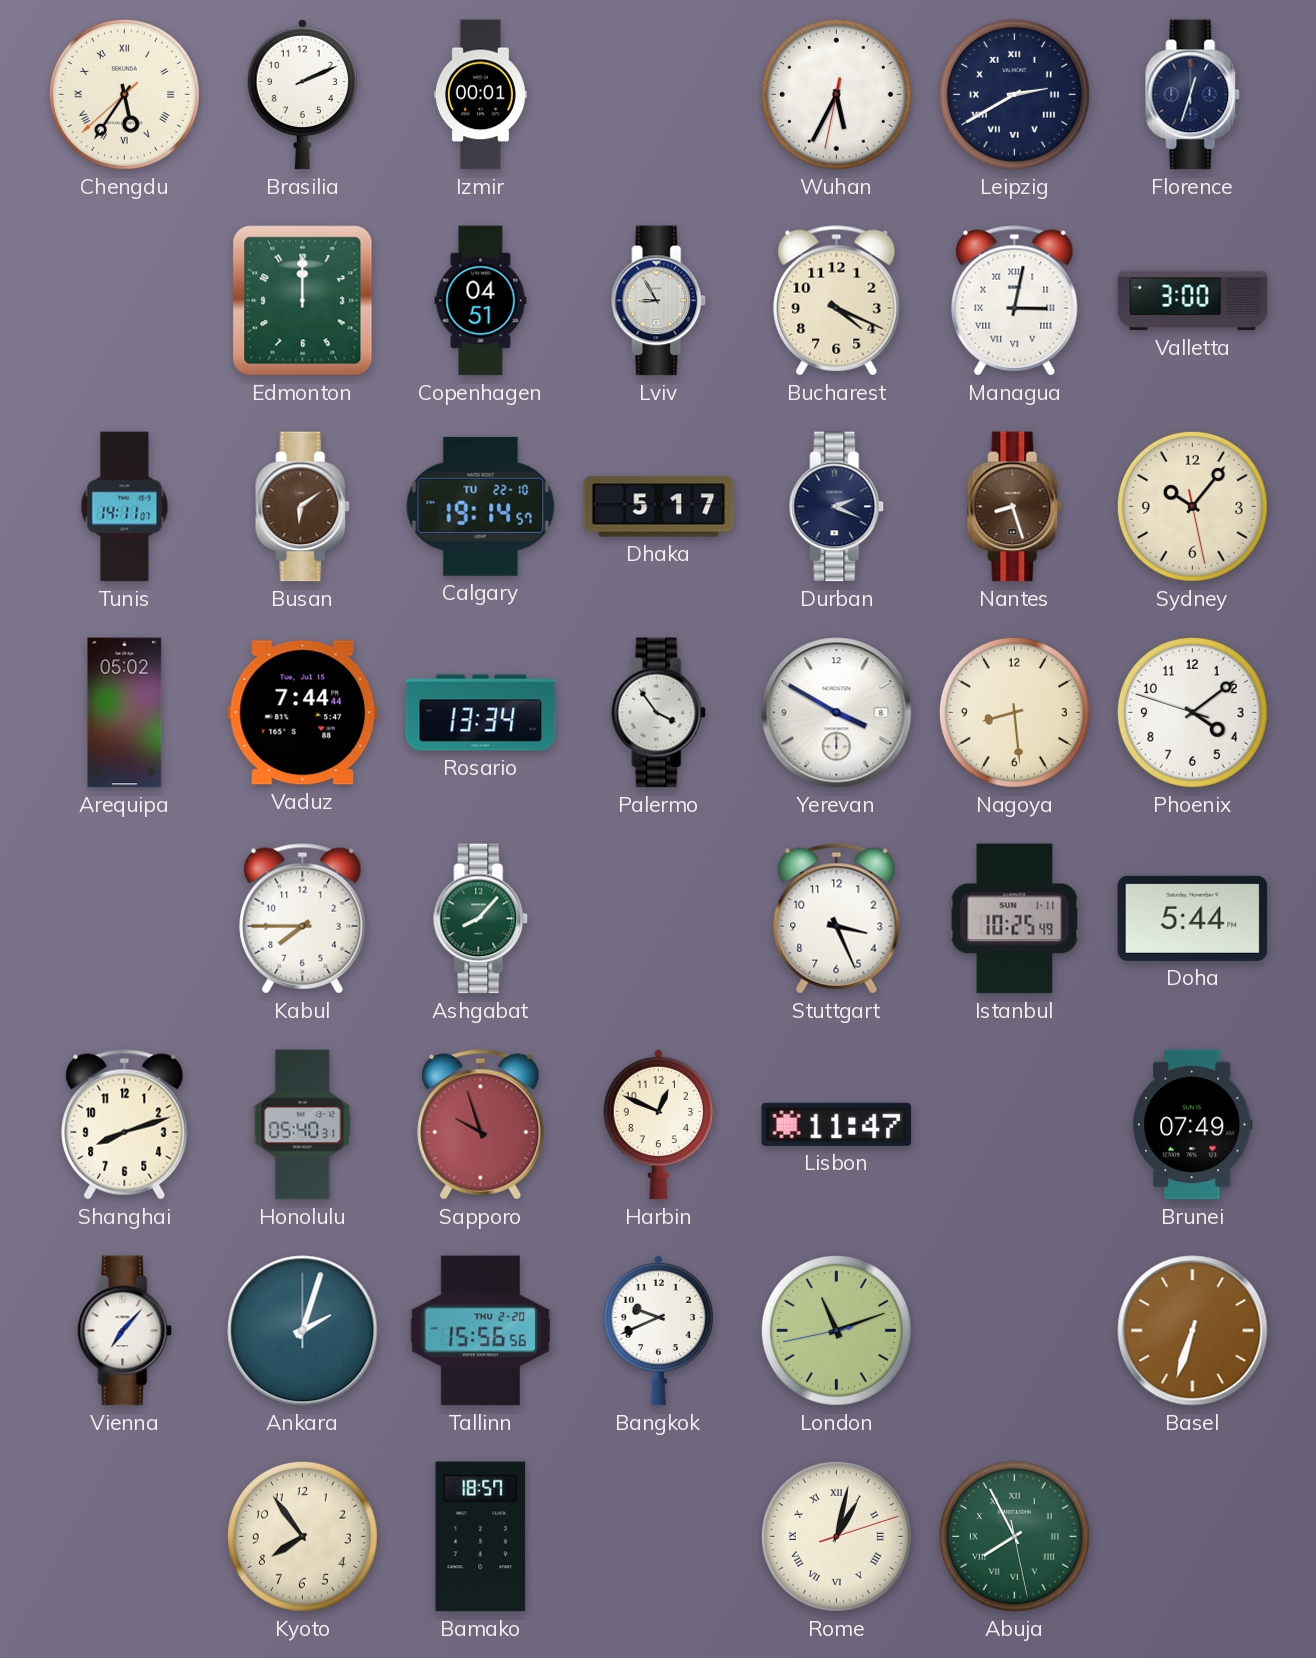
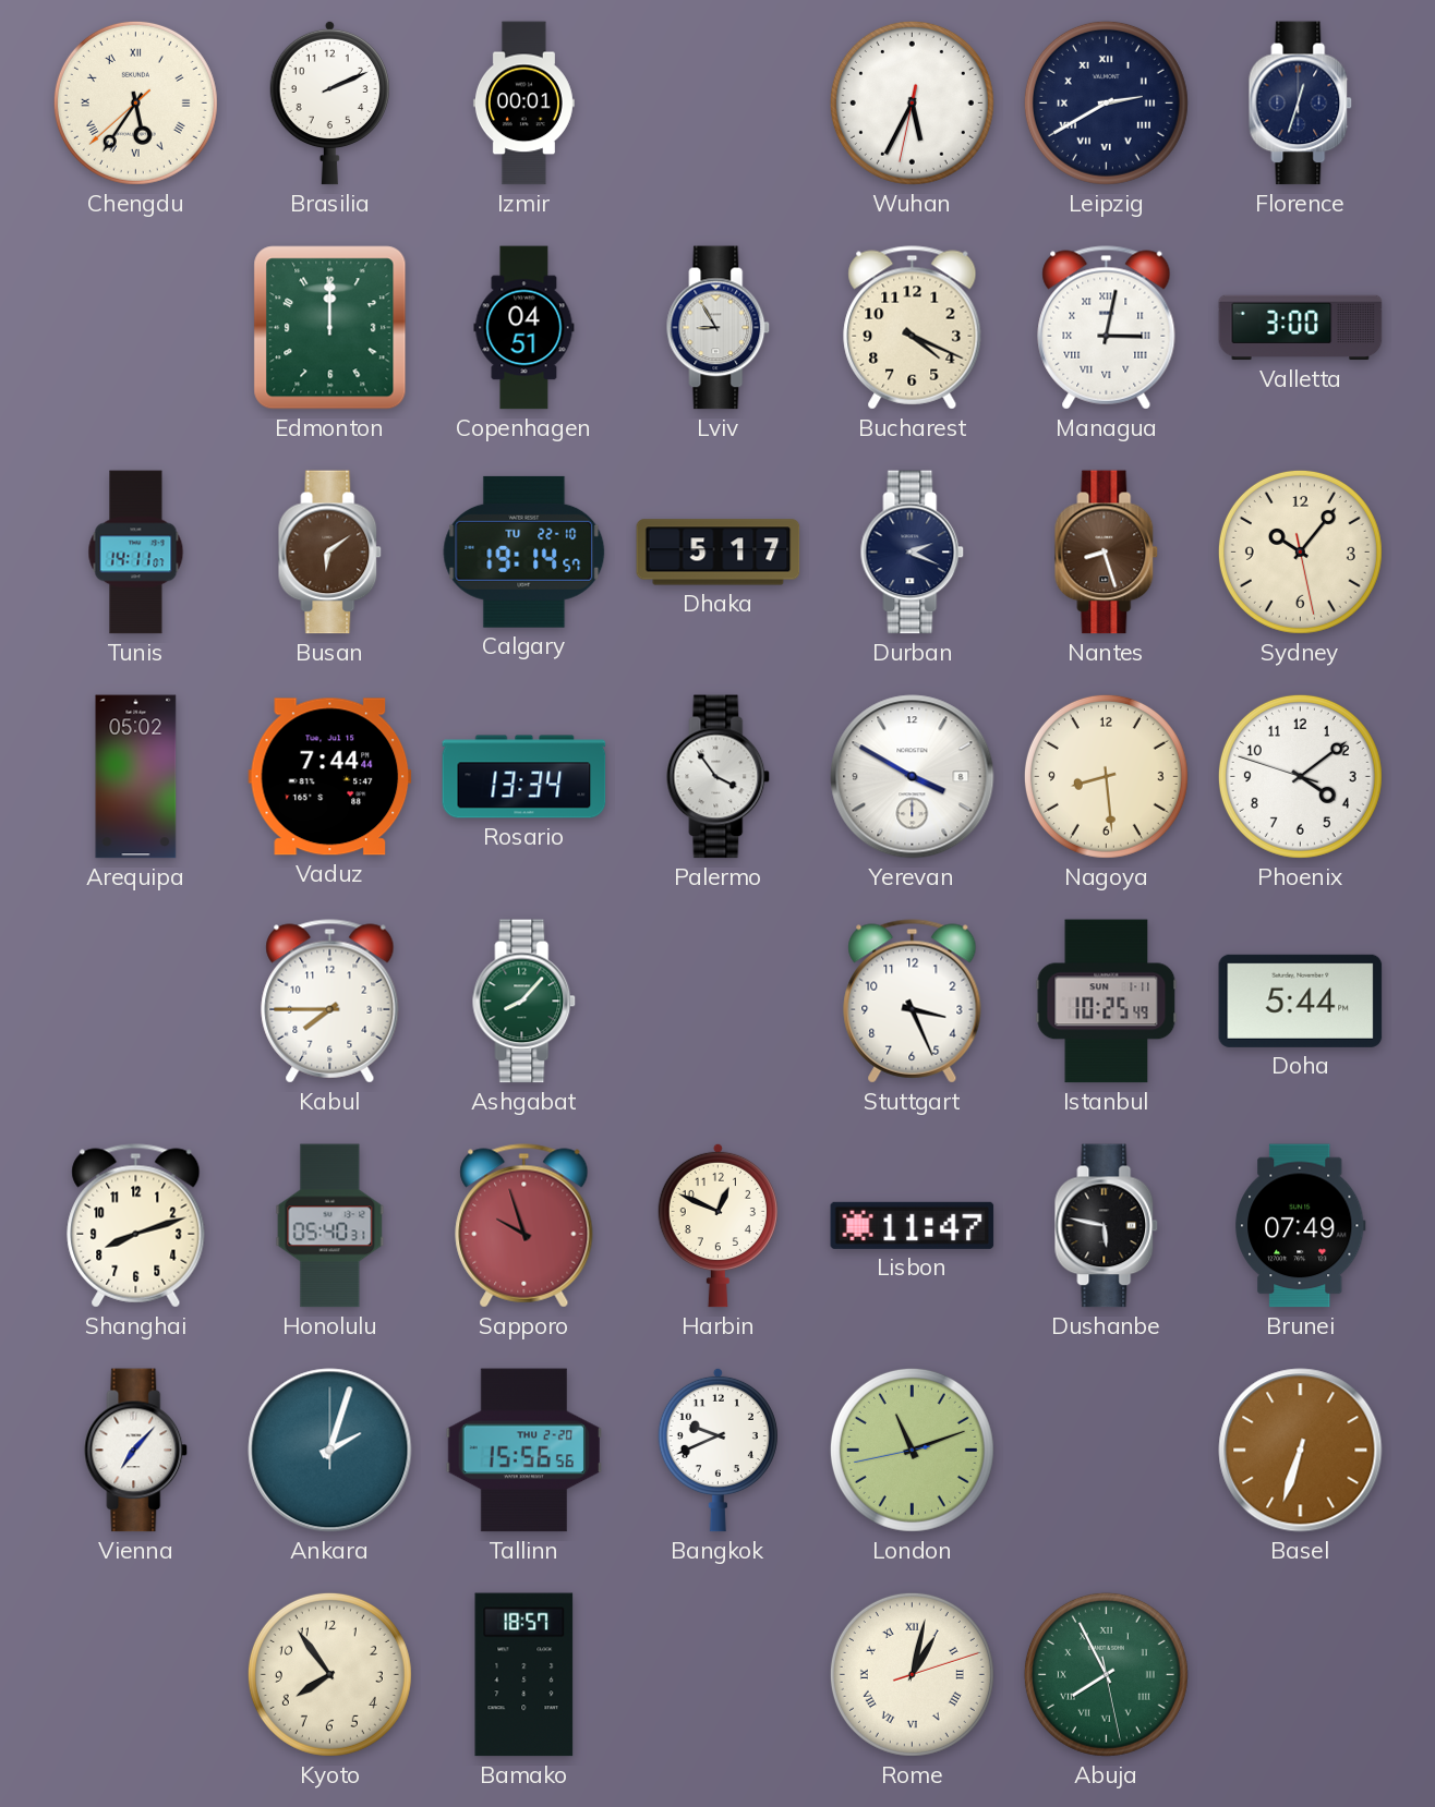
Dushanbe: none -> 5:47 (1107, 1226)
